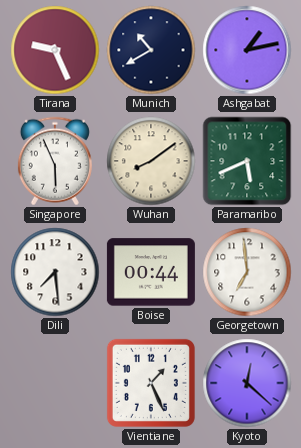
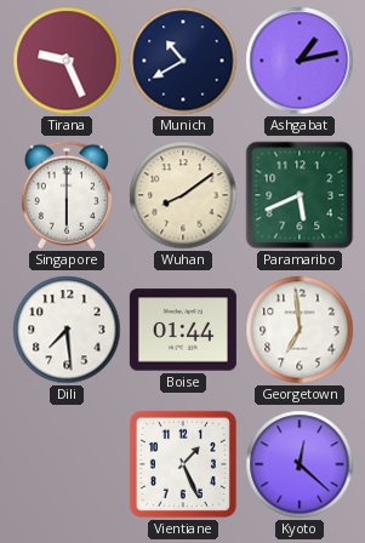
Singapore: 5:56 -> 6:00 (67, 195)
Boise: 00:44 -> 01:44 (183, 330)
